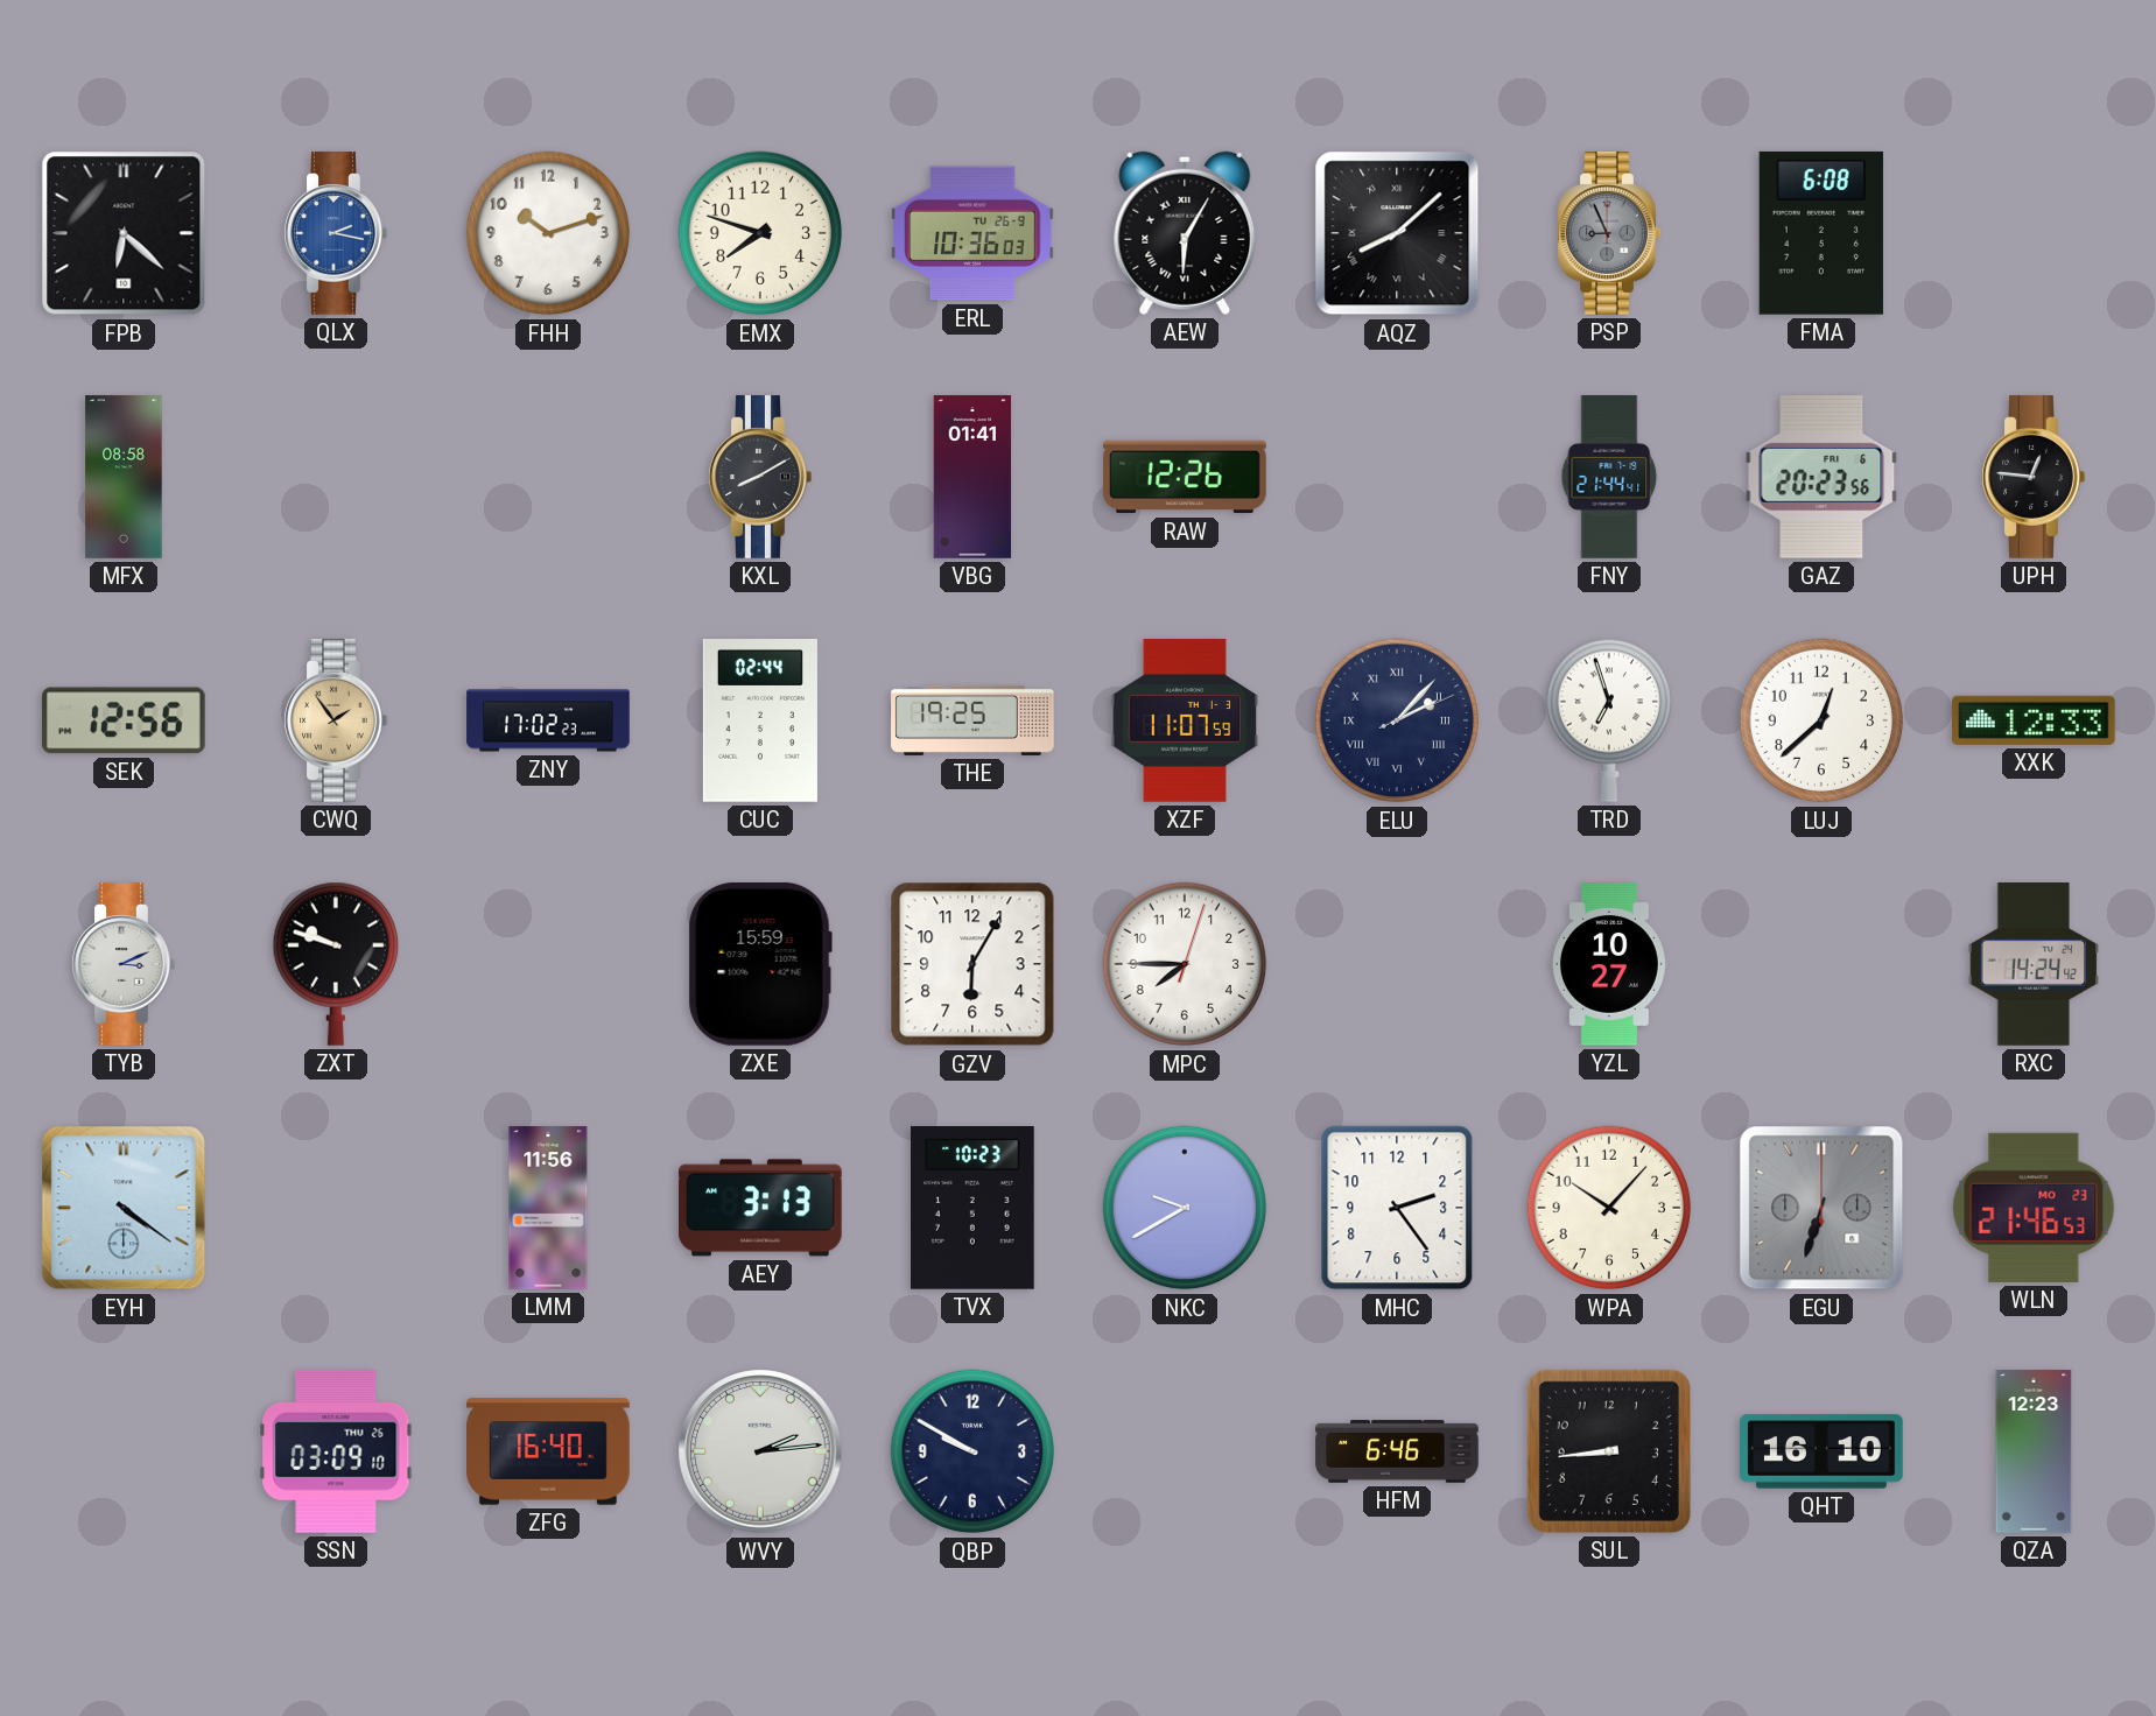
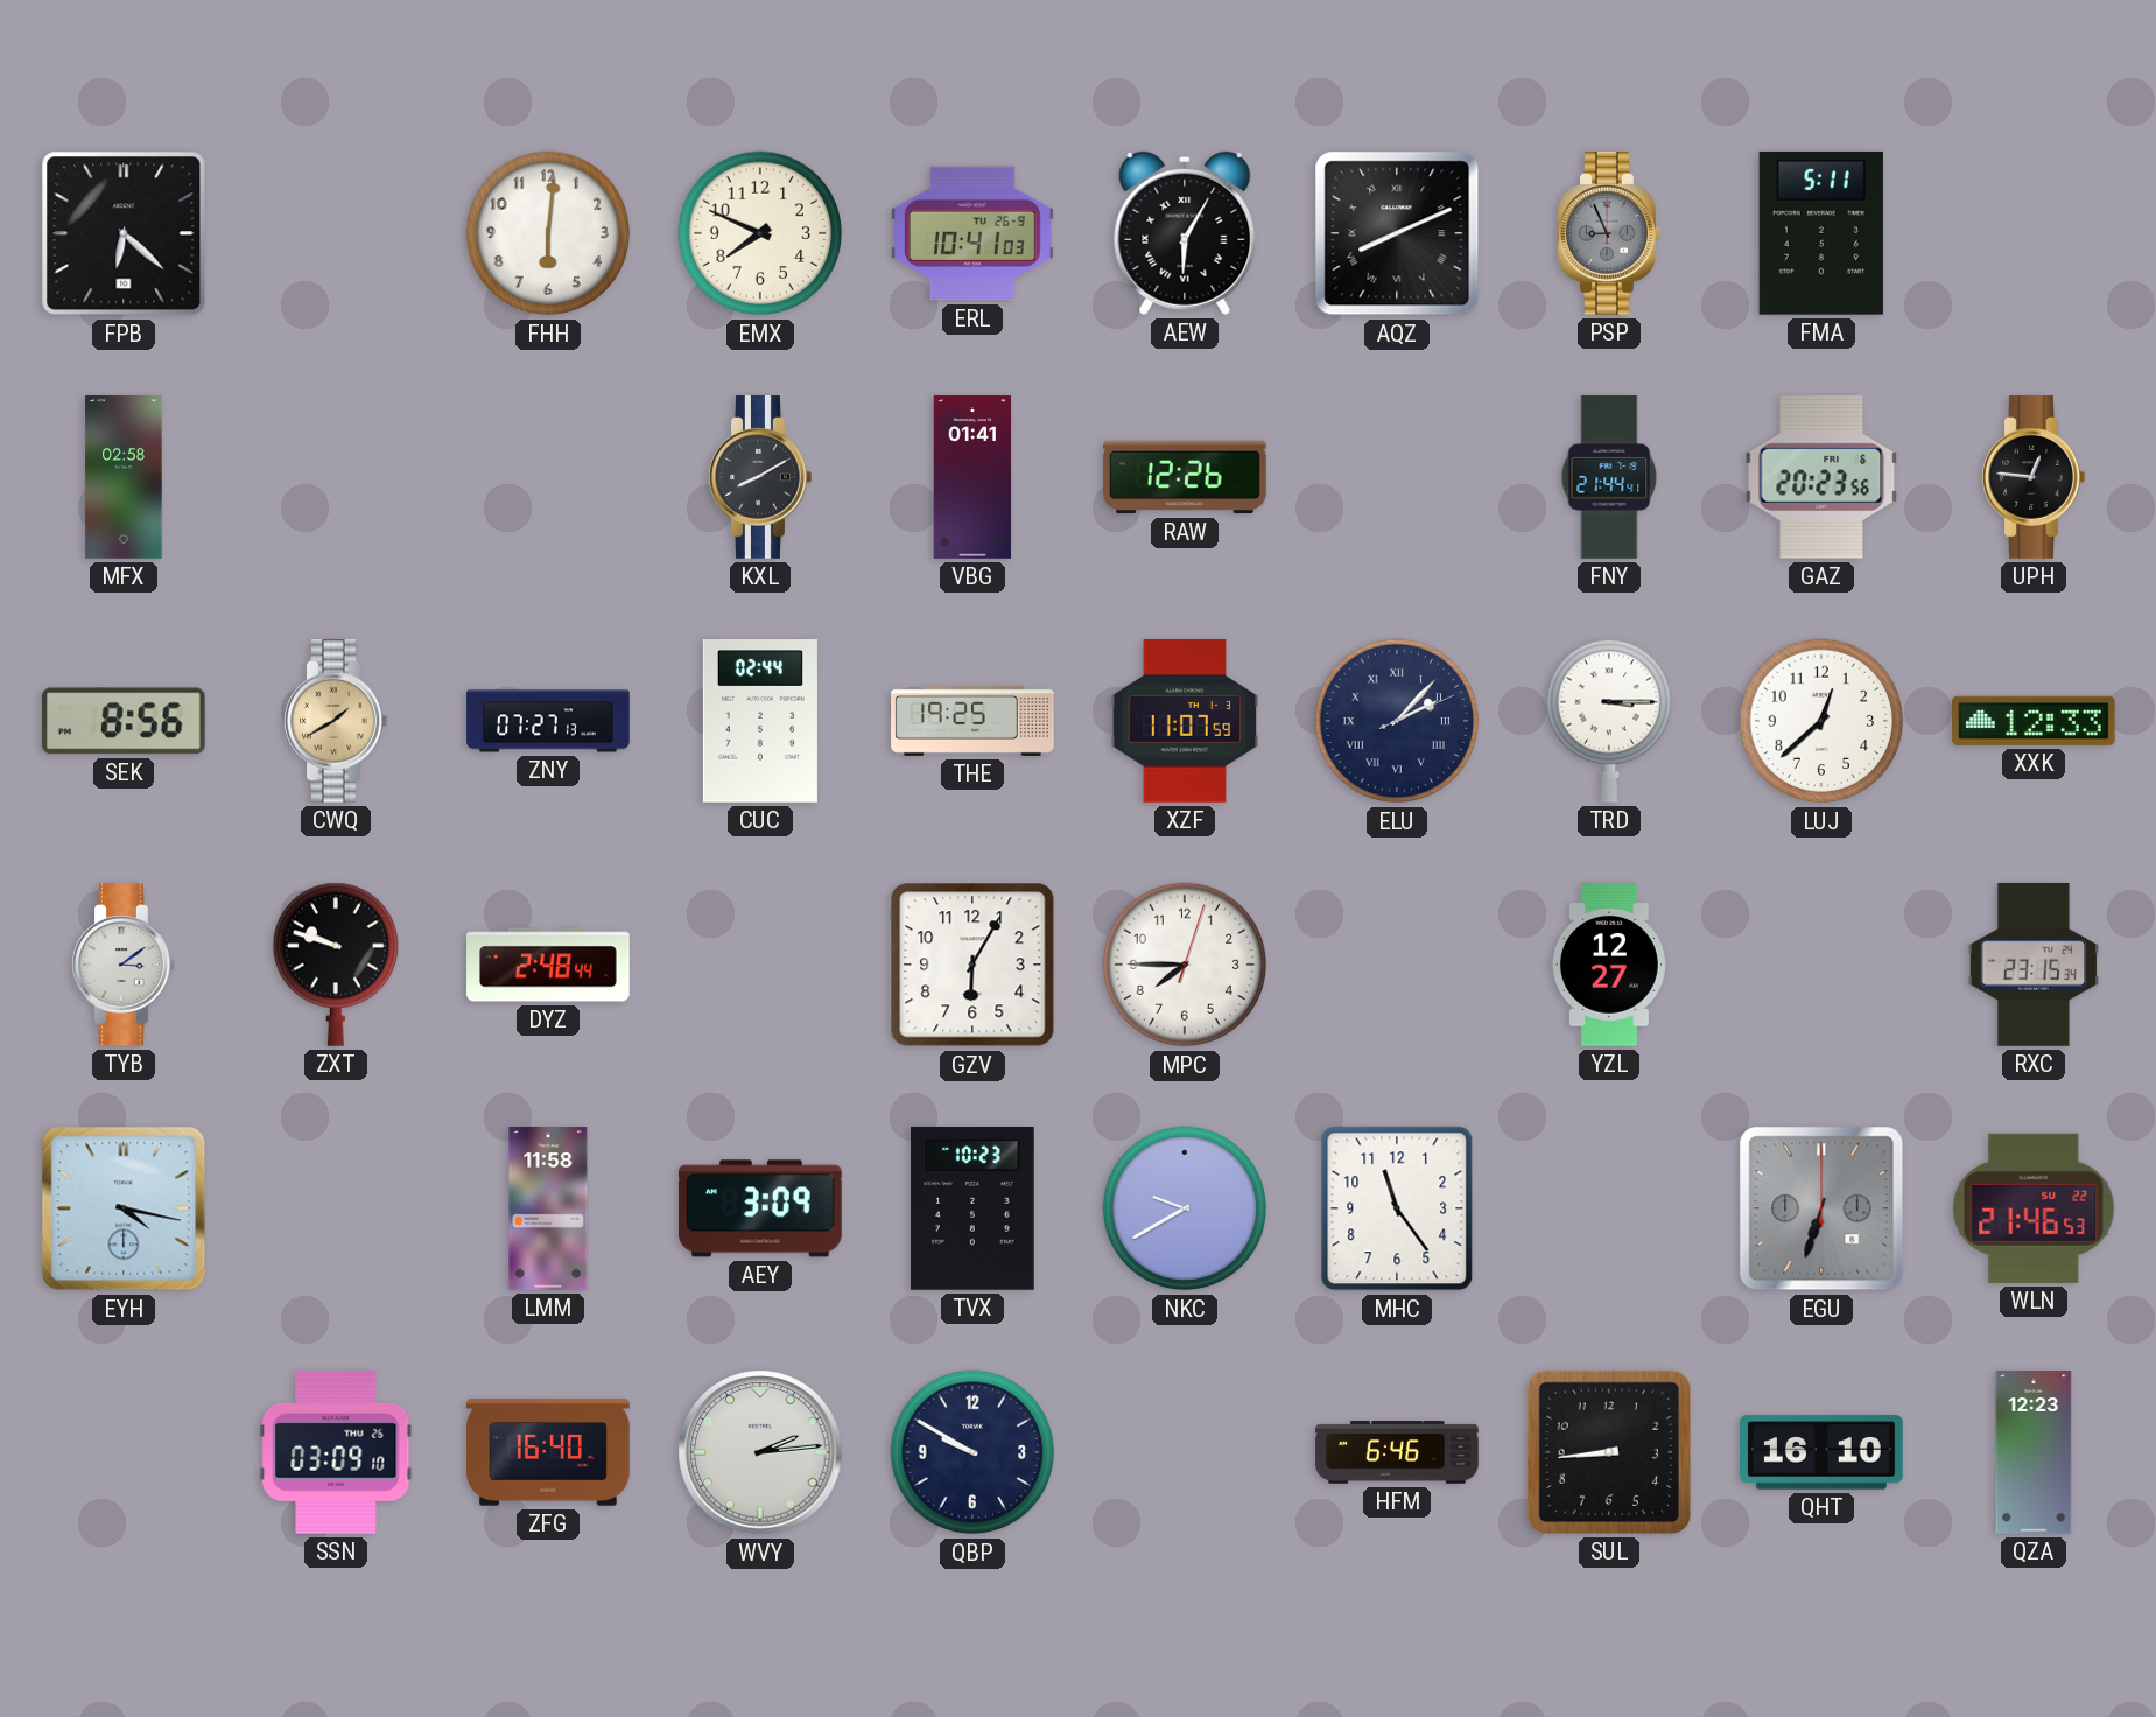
QLX: 2:17 -> none (336, 233)
FHH: 10:12 -> 6:01 (548, 233)
EMX: 7:48 -> 7:49 (760, 233)
ERL: 10:36 -> 10:41 (974, 233)
AQZ: 8:08 -> 8:11 (1397, 233)
FMA: 6:08 -> 5:11 (1821, 233)
MFX: 08:58 -> 02:58 (124, 477)
SEK: 12:56 -> 8:56 (124, 721)
CWQ: 1:54 -> 1:40 (336, 721)
ZNY: 17:02 -> 07:27 (548, 721)
TRD: 6:57 -> 3:15 (1608, 721)
TYB: 3:11 -> 3:09 (124, 965)
DYZ: none -> 2:48 (548, 965)
ZXE: 15:59 -> none (760, 964)
YZL: 10:27 -> 12:27 (1609, 965)
RXC: 14:24 -> 23:15 (2034, 965)
EYH: 4:21 -> 4:17 (124, 1208)
LMM: 11:56 -> 11:58 (548, 1208)
AEY: 3:13 -> 3:09 (761, 1208)
MHC: 2:24 -> 11:24 (1397, 1208)
WPA: 10:07 -> none (1609, 1208)
WLN date: MO 23 -> SU 22 (2034, 1208)
